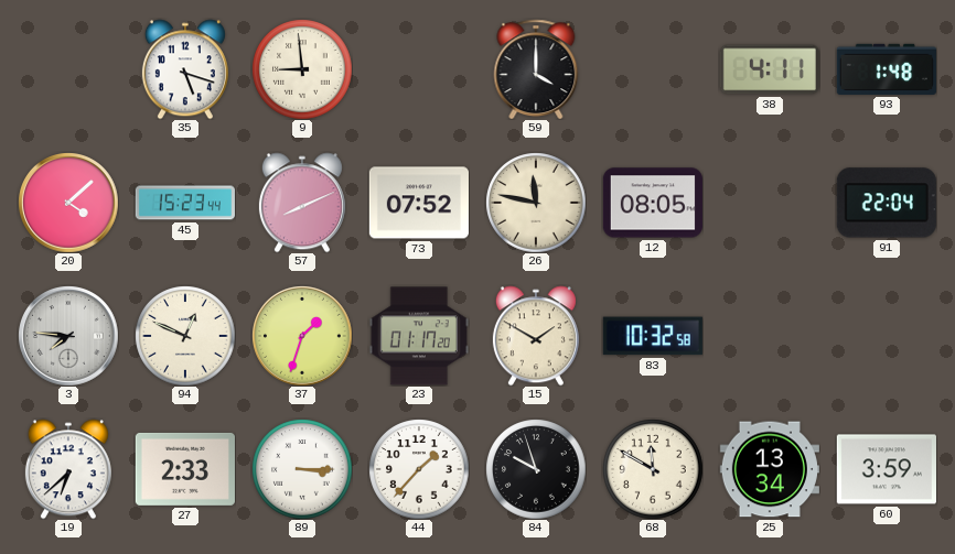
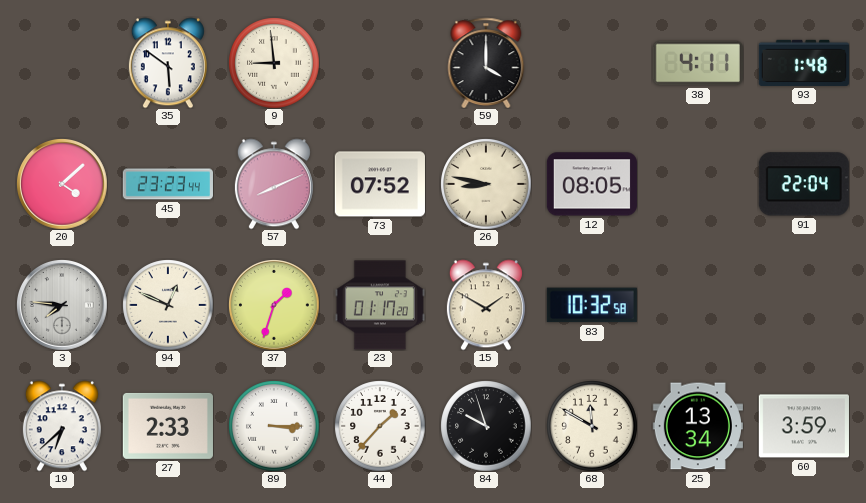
35: 5:18 -> 5:51 (168, 63)
45: 15:23 -> 23:23 (168, 184)
26: 11:47 -> 8:47 (486, 184)
